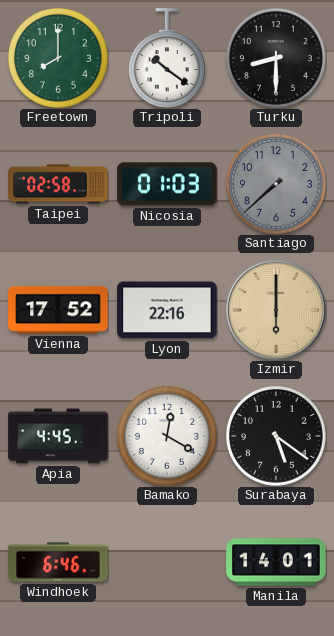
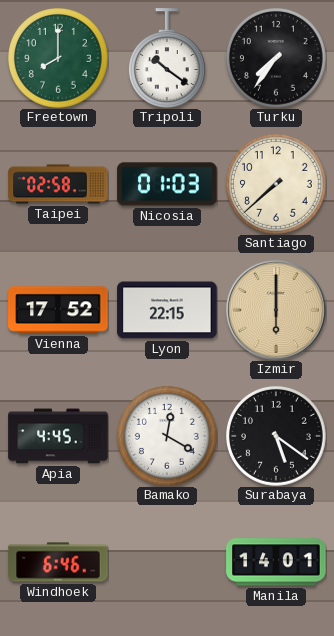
Turku: 8:30 -> 7:36 (276, 58)
Santiago dial: grey -> cream (276, 184)
Lyon: 22:16 -> 22:15 (167, 310)
